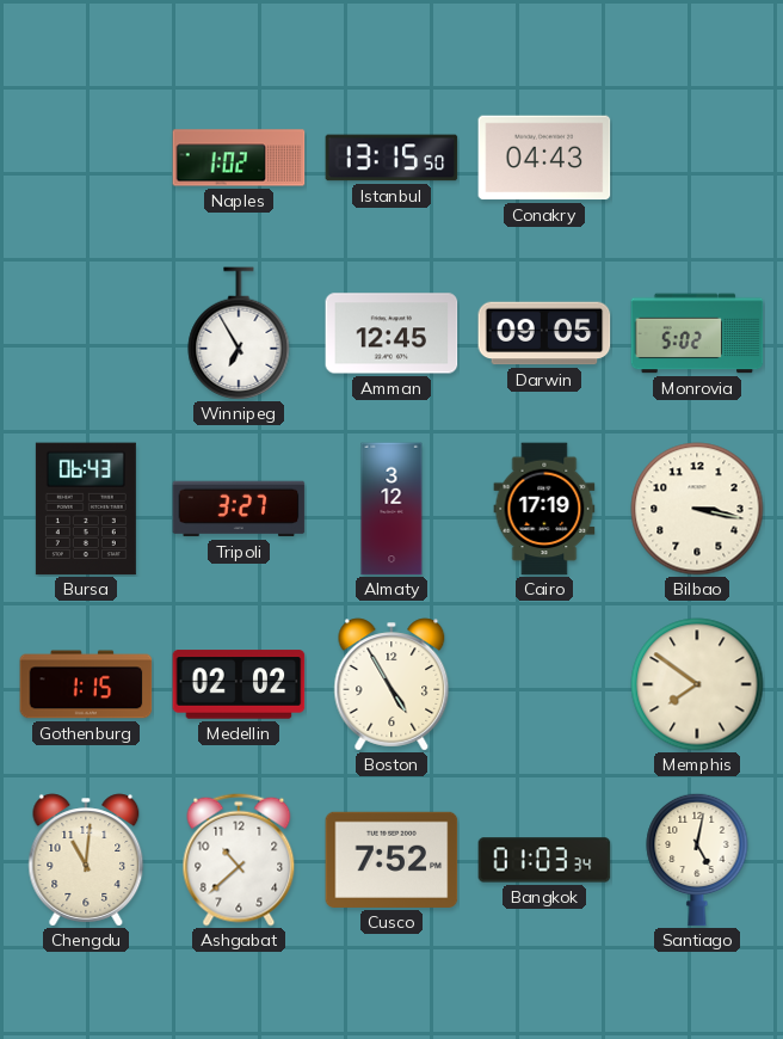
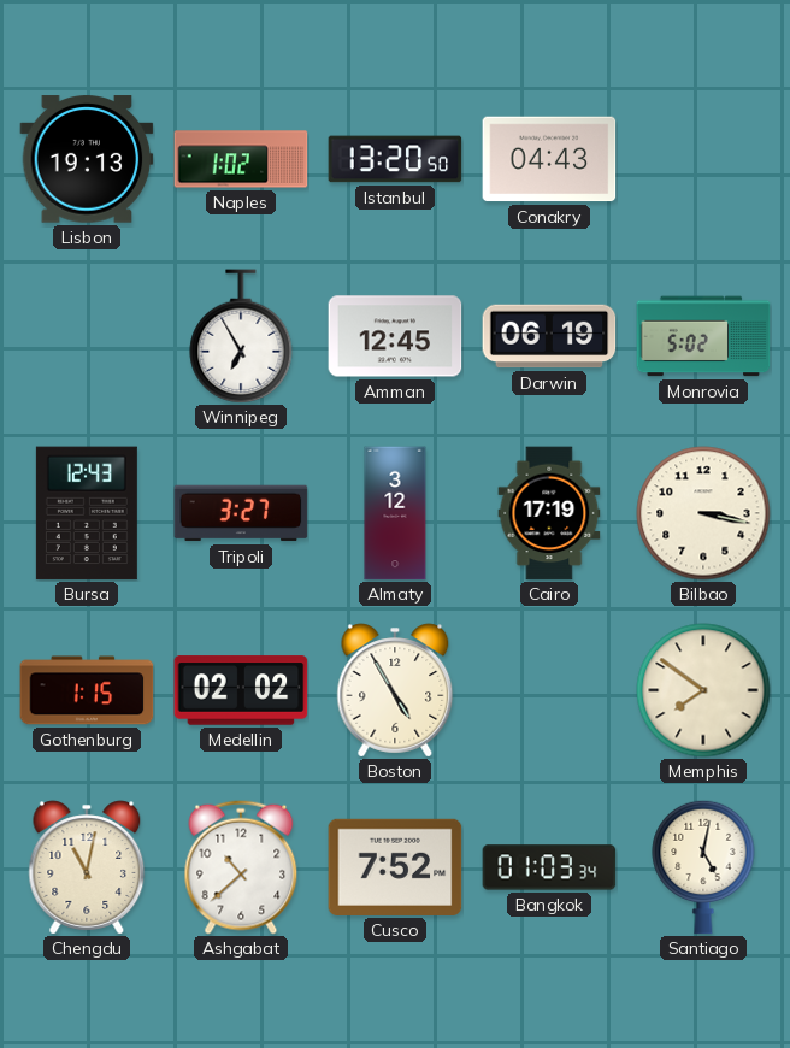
Lisbon: none -> 19:13 (87, 159)
Istanbul: 13:15 -> 13:20 (395, 159)
Darwin: 09:05 -> 06:19 (549, 336)
Bursa: 06:43 -> 12:43 (87, 513)
Chengdu: 11:01 -> 11:02 (87, 867)
